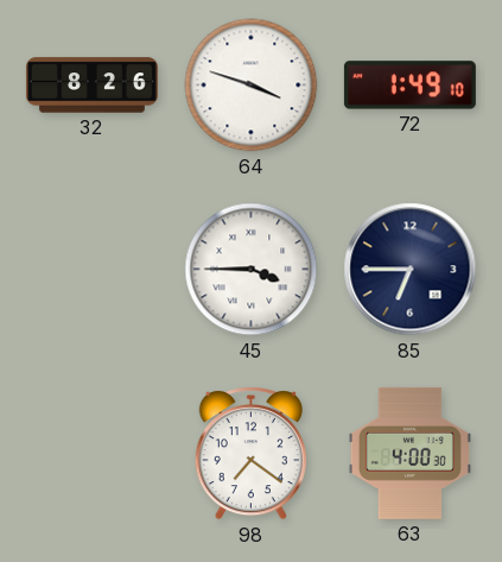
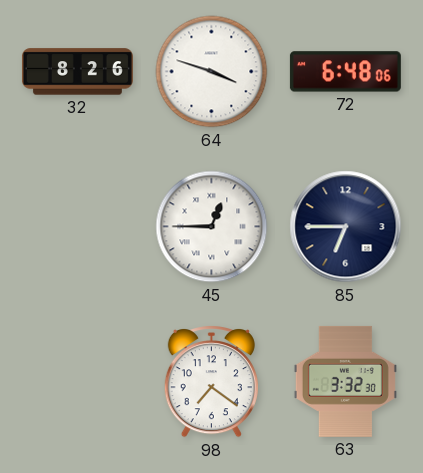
72: 1:49 -> 6:48 (345, 72)
45: 3:45 -> 12:45 (212, 227)
63: 4:00 -> 3:32 (345, 381)
